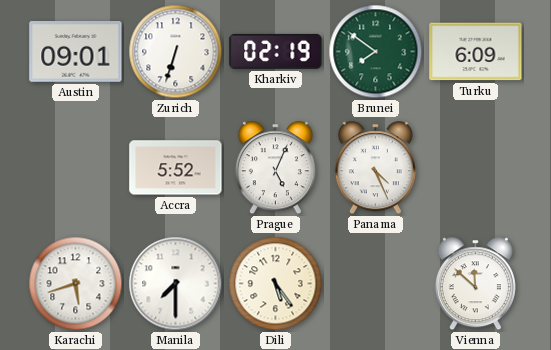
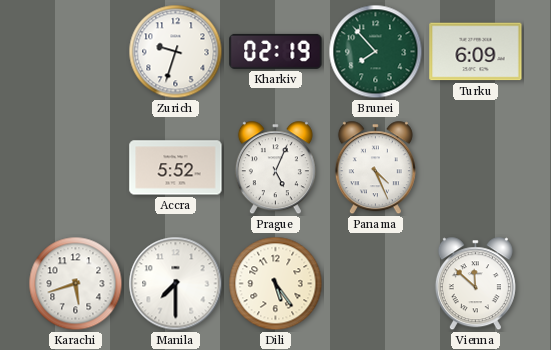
Austin: 09:01 -> none (76, 52)
Zurich: 6:33 -> 9:33 (176, 52)
Brunei: 7:51 -> 7:53 (376, 52)
